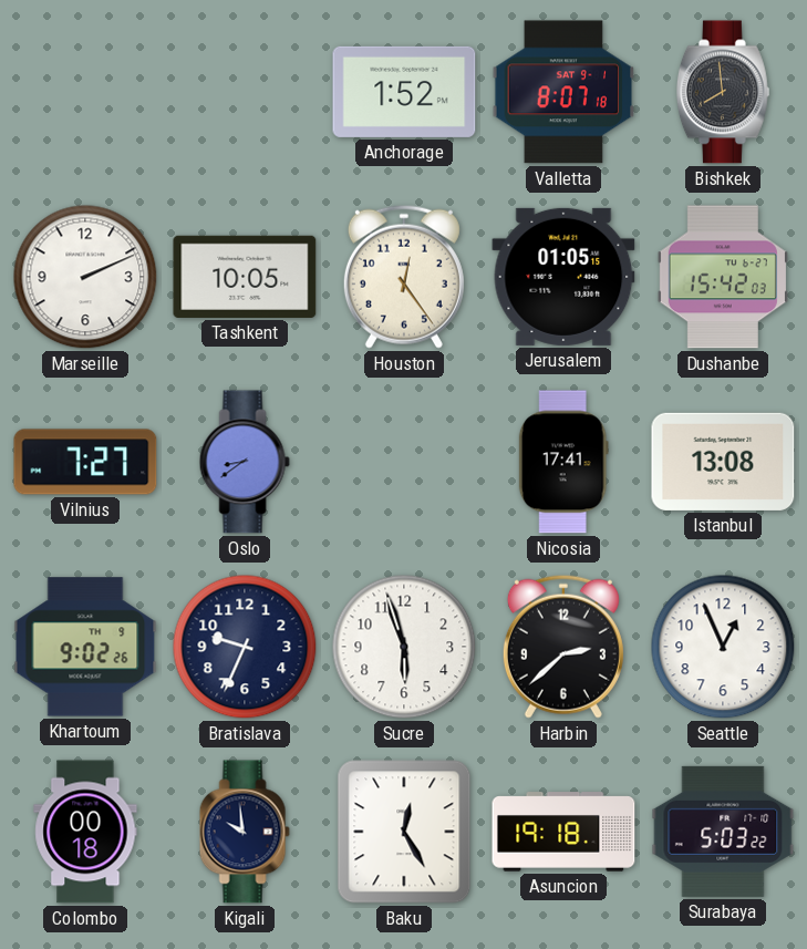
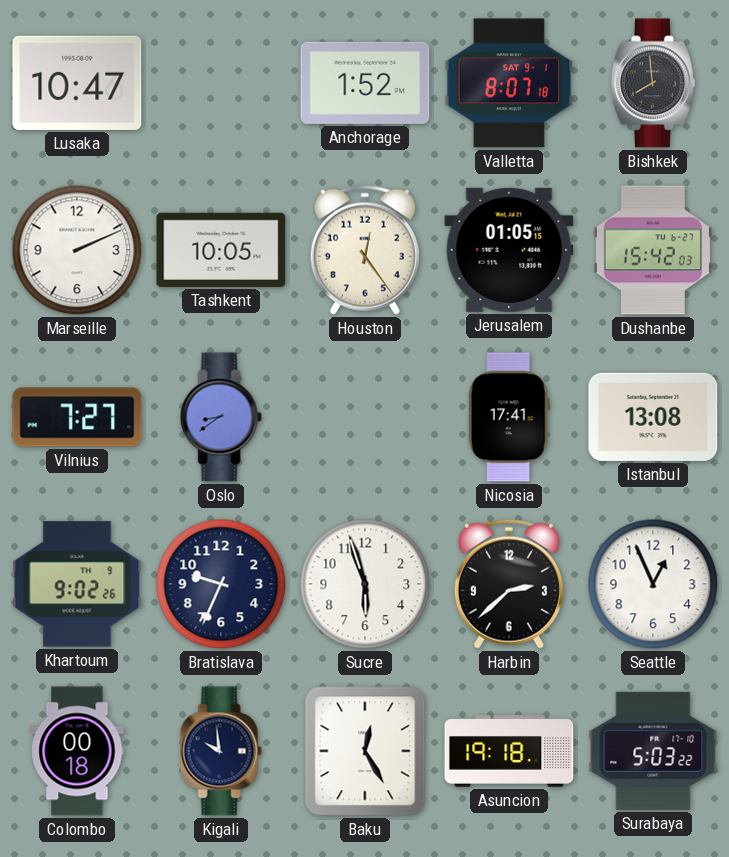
Lusaka: none -> 10:47 (77, 83)
